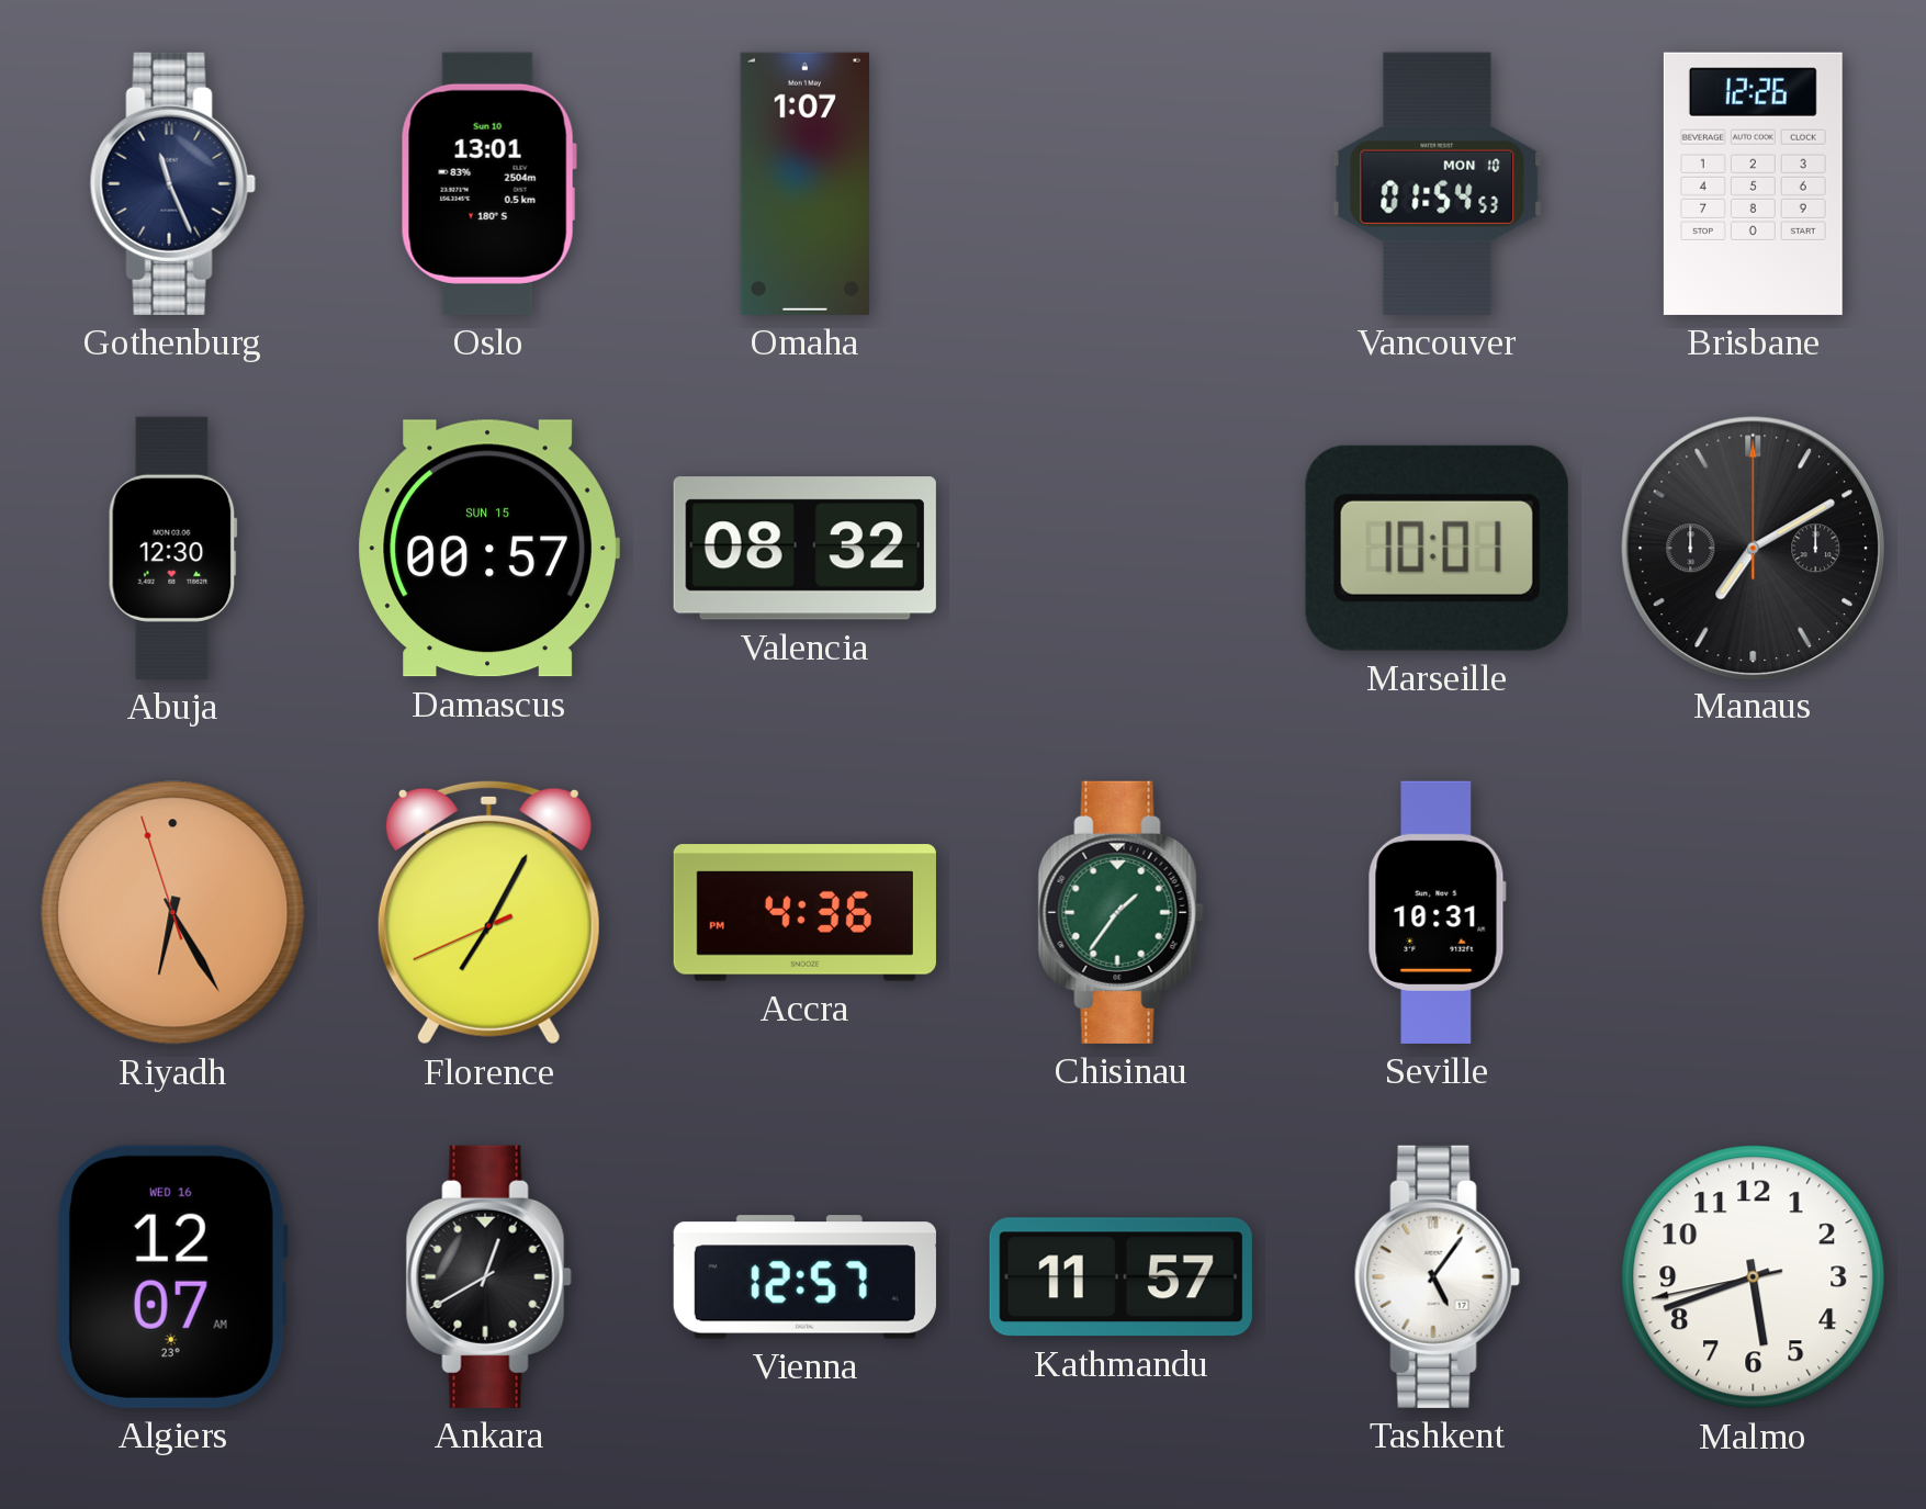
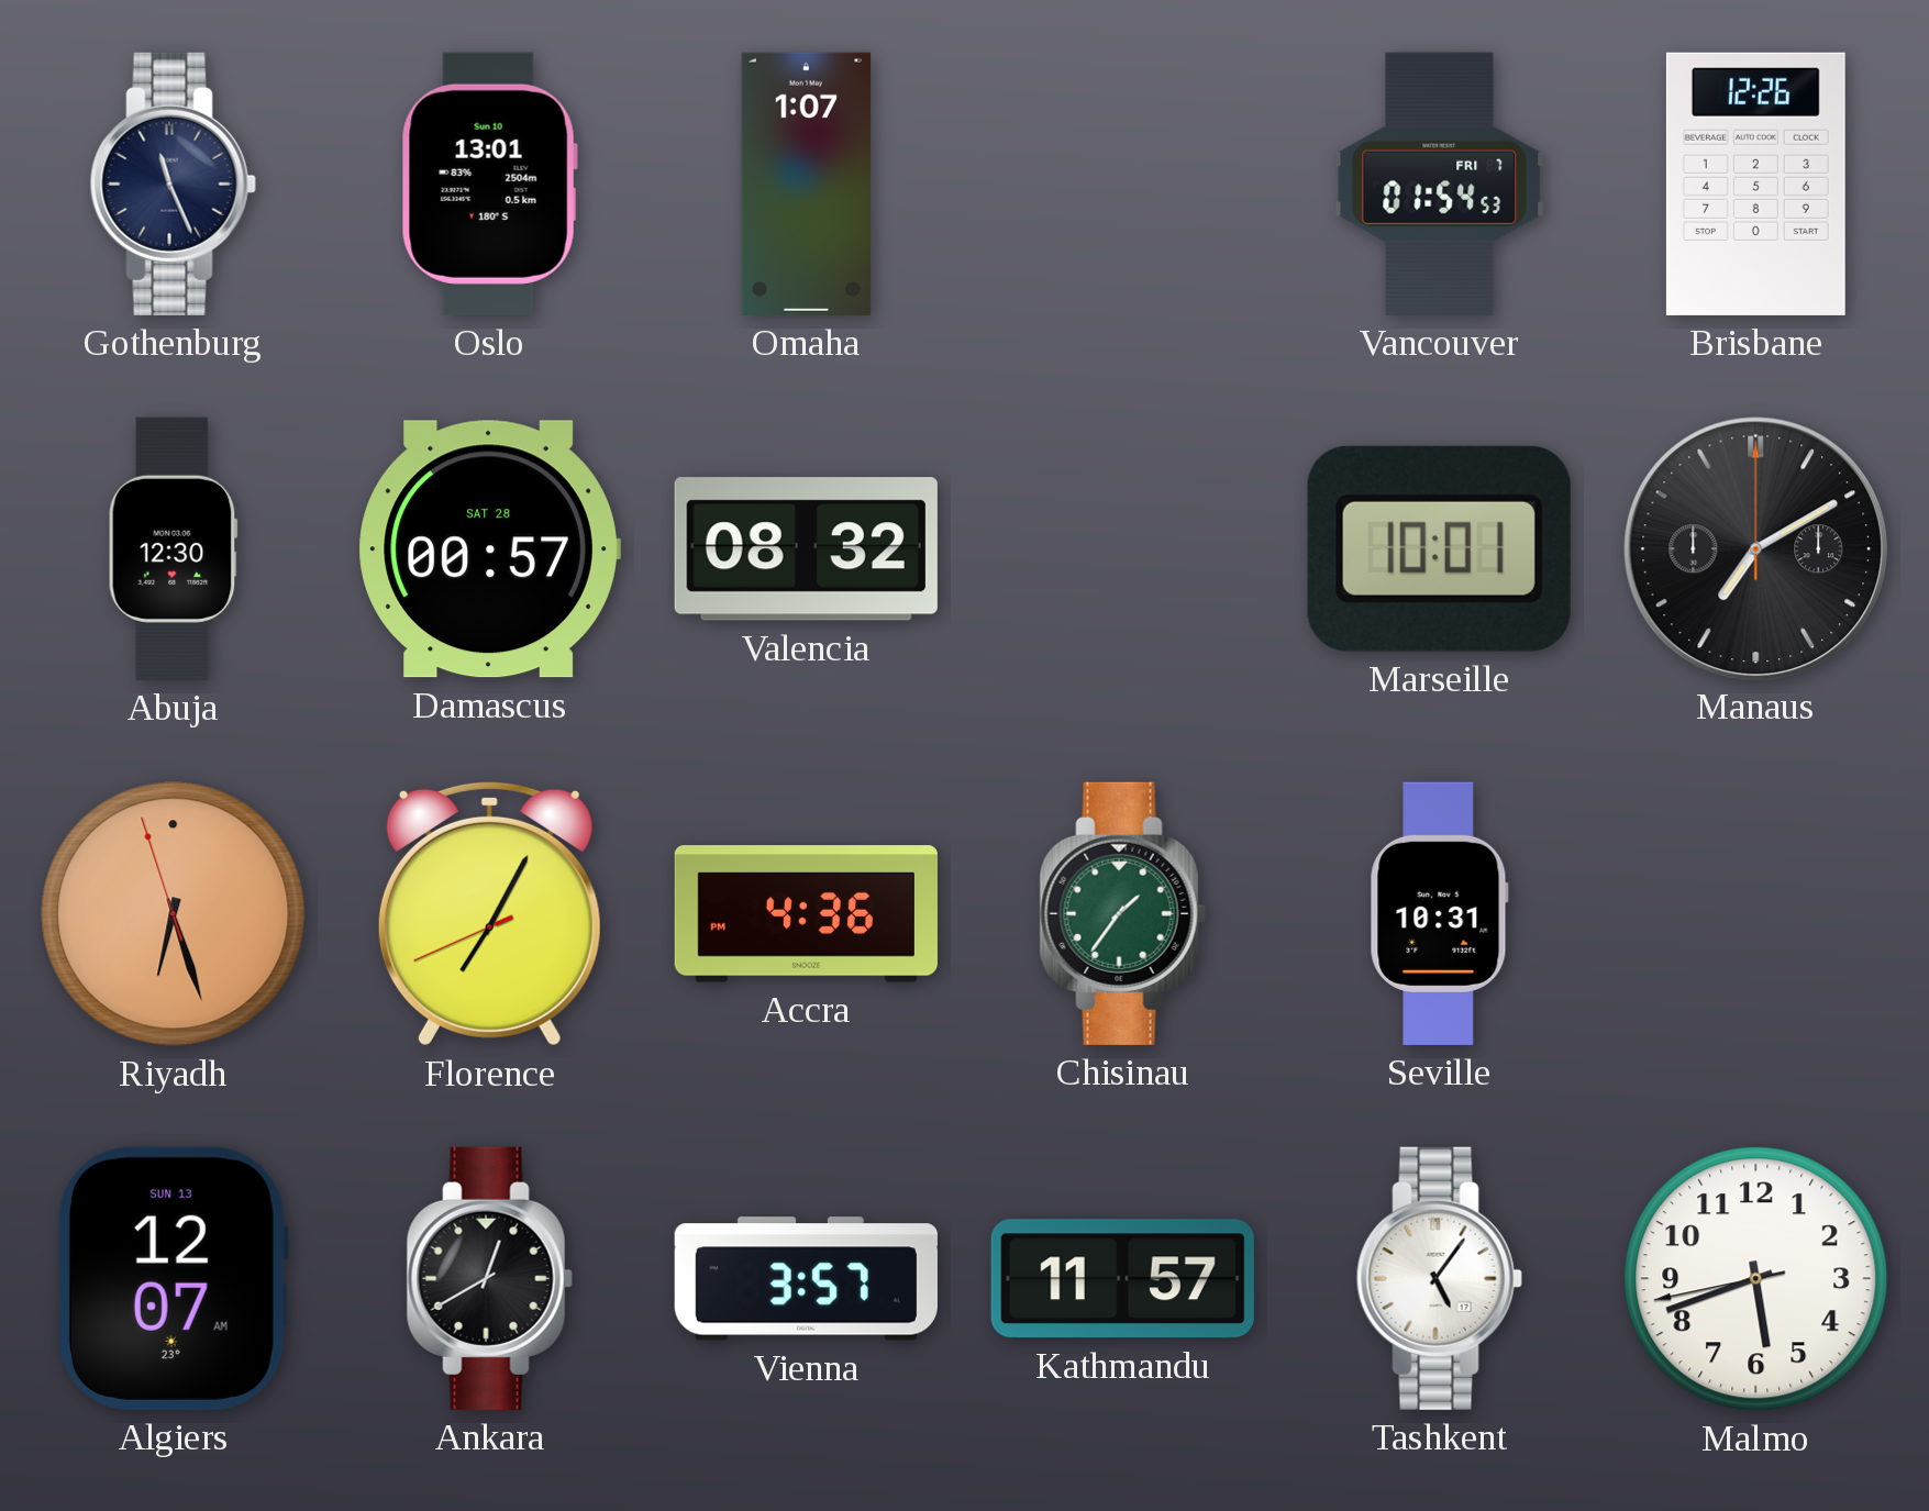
Vancouver date: MON 10 -> FRI 7 (1440, 184)
Damascus date: SUN 15 -> SAT 28 (489, 549)
Riyadh: 6:24 -> 6:26 (174, 914)
Algiers date: WED 16 -> SUN 13 (173, 1278)
Vienna: 12:57 -> 3:57 (806, 1279)
